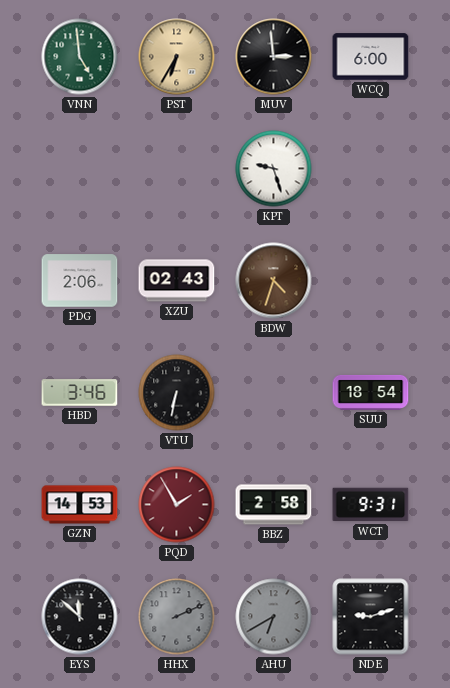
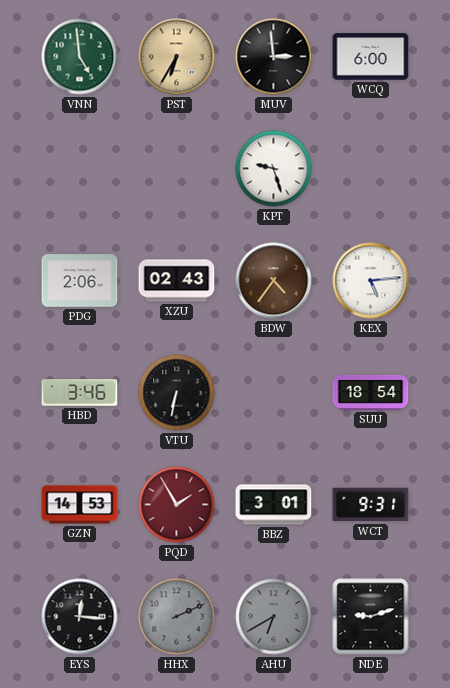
BDW: 4:33 -> 4:36 (274, 281)
KEX: none -> 5:14 (371, 281)
BBZ: 2:58 -> 3:01 (274, 505)
EYS: 11:52 -> 12:16 (80, 617)
